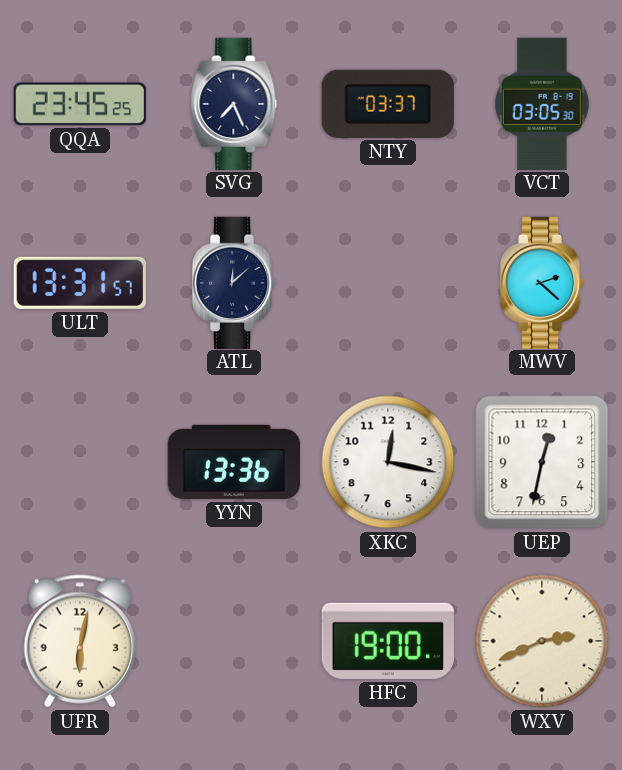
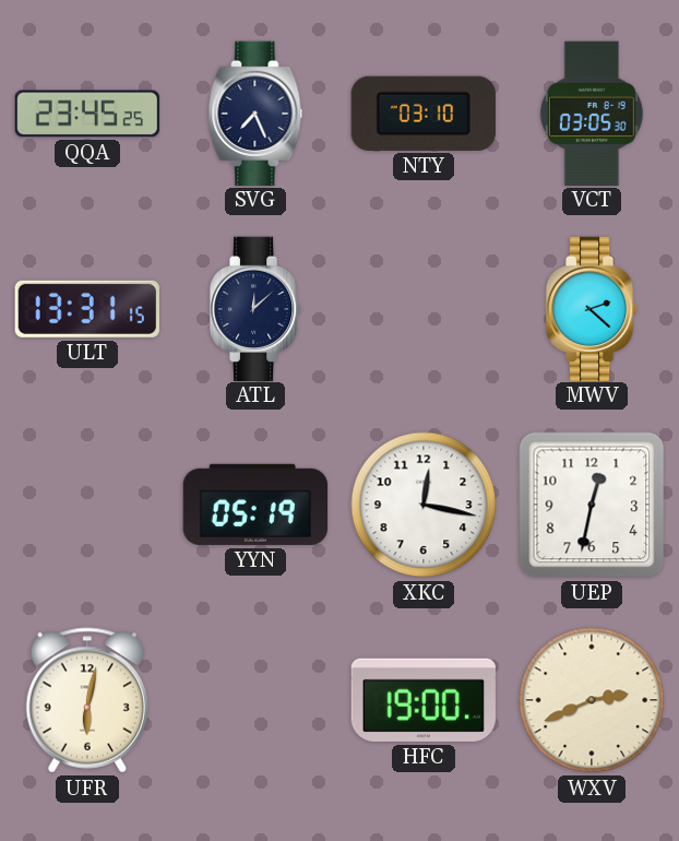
NTY: 03:37 -> 03:10 (424, 114)
ULT: 13:31:57 -> 13:31:15 (87, 309)
YYN: 13:36 -> 05:19 (254, 505)
